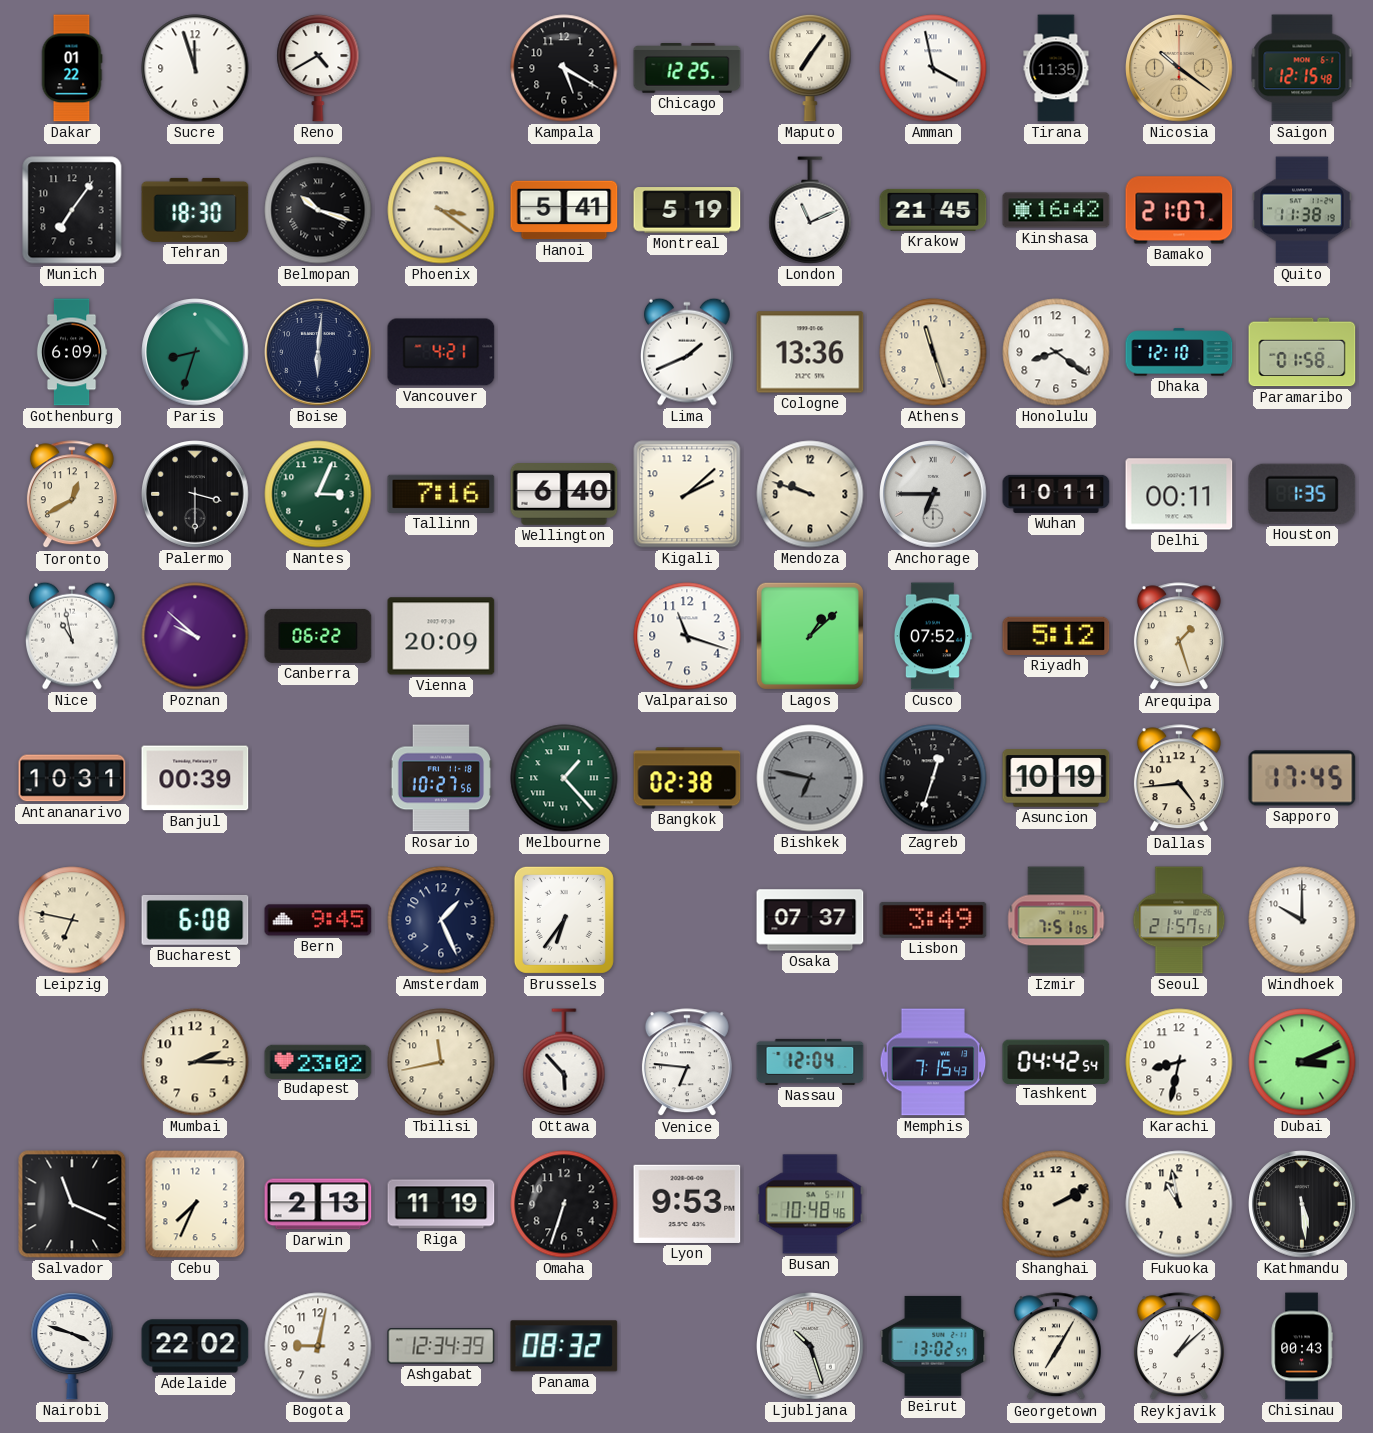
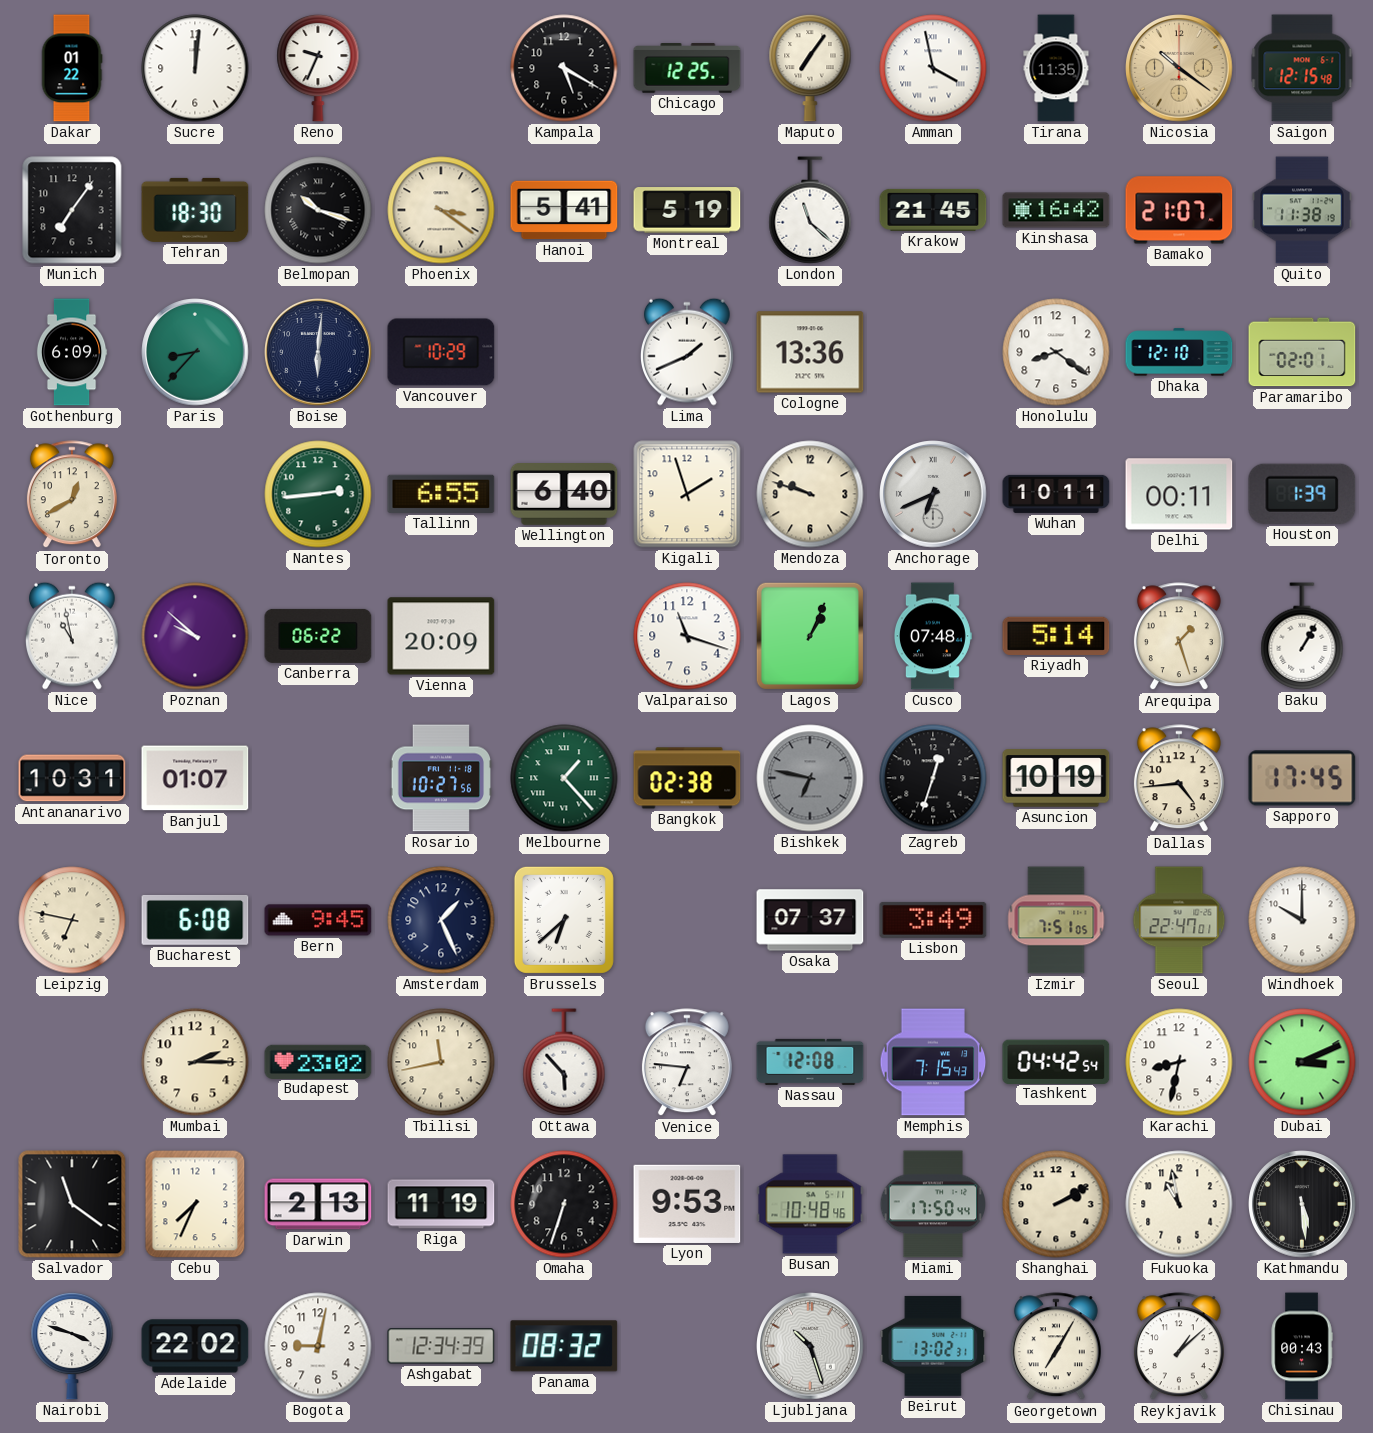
Sucre: 11:57 -> 12:01 (195, 68)
Reno: 4:40 -> 9:34 (318, 68)
London: 11:11 -> 11:22 (810, 210)
Paris: 8:33 -> 8:37 (195, 352)
Vancouver: 4:21 -> 10:29 (441, 352)
Athens: 11:27 -> none (933, 352)
Paramaribo: 01:58 -> 02:01 (1302, 352)
Palermo: 3:30 -> none (195, 494)
Nantes: 3:04 -> 2:44 (318, 494)
Tallinn: 7:16 -> 6:55 (441, 494)
Kigali: 2:08 -> 1:57 (687, 494)
Anchorage: 6:45 -> 6:41 (933, 494)
Houston: 1:35 -> 1:39 (1302, 494)
Lagos: 1:08 -> 1:04 (810, 636)
Cusco: 07:52 -> 07:48 (932, 636)
Riyadh: 5:12 -> 5:14 (1056, 636)
Baku: none -> 1:05 (1302, 636)
Banjul: 00:39 -> 01:07 (195, 778)
Brussels: 6:36 -> 6:38 (564, 920)
Seoul: 21:57 -> 22:47 (1179, 920)
Nassau: 12:04 -> 12:08 (810, 1062)
Salvador: 11:19 -> 11:21 (72, 1204)
Miami: none -> 17:50 (933, 1204)
Beirut: 13:02:57 -> 13:02:31 (933, 1346)
